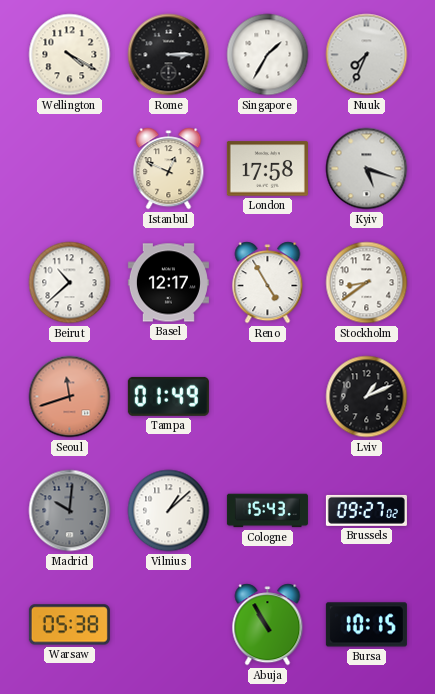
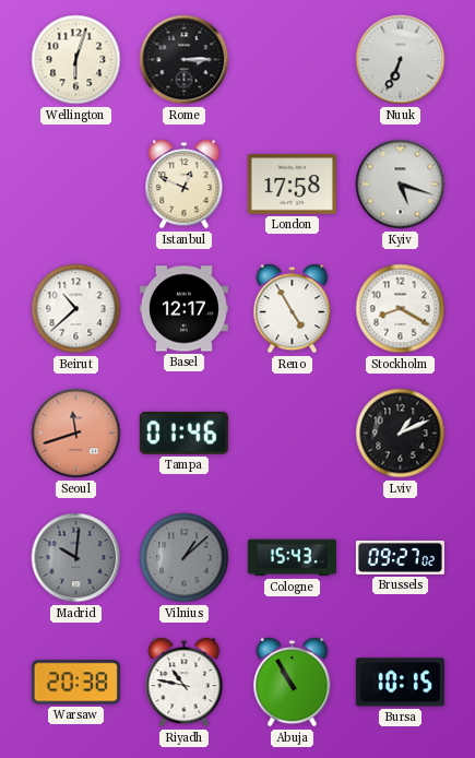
Wellington: 4:20 -> 6:03 (76, 60)
Singapore: 1:35 -> none (268, 55)
Nuuk: 7:34 -> 6:34 (401, 60)
Stockholm: 8:39 -> 8:20 (401, 309)
Tampa: 01:49 -> 01:46 (183, 433)
Vilnius dial: white -> grey (185, 558)
Warsaw: 05:38 -> 20:38 (75, 683)
Riyadh: none -> 10:47 (185, 683)
